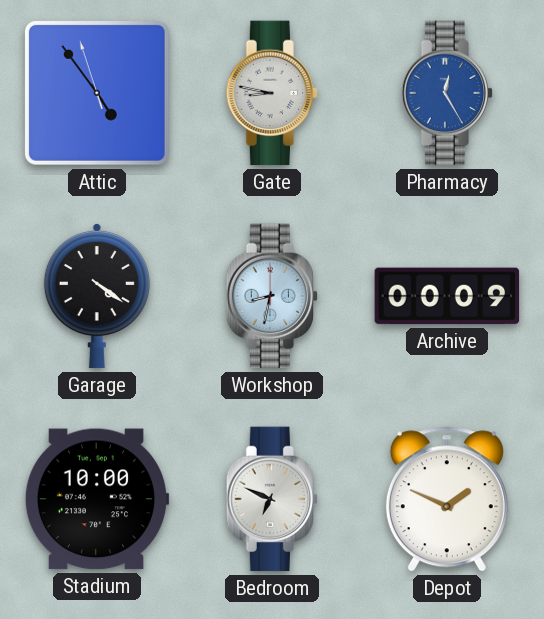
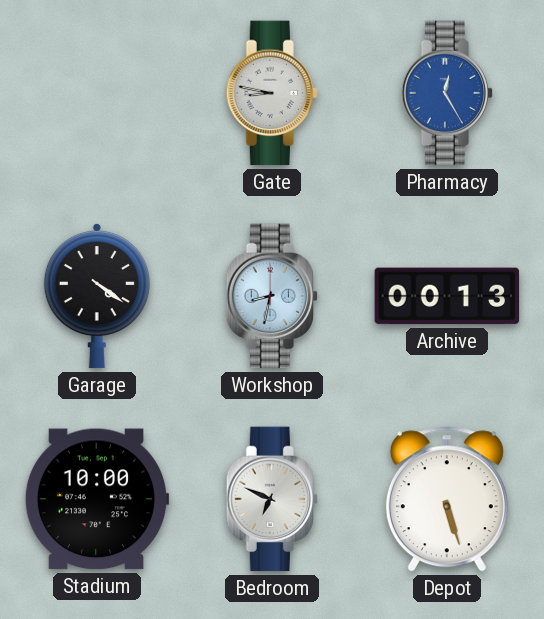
Attic: 4:53 -> none (97, 93)
Archive: 00:09 -> 00:13 (447, 296)
Depot: 1:49 -> 5:27 (447, 499)
